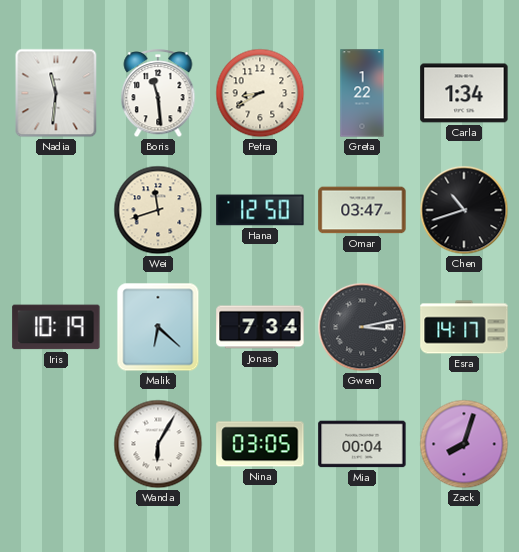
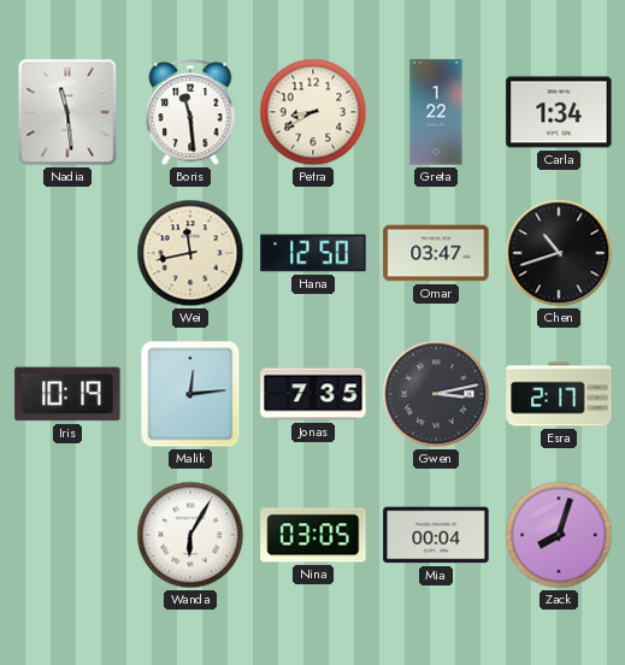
Nadia: 11:31 -> 11:29 (67, 112)
Wei: 11:42 -> 11:43 (190, 253)
Malik: 6:22 -> 12:14 (190, 394)
Jonas: 7:34 -> 7:35 (313, 394)
Esra: 14:17 -> 2:17 (559, 394)
